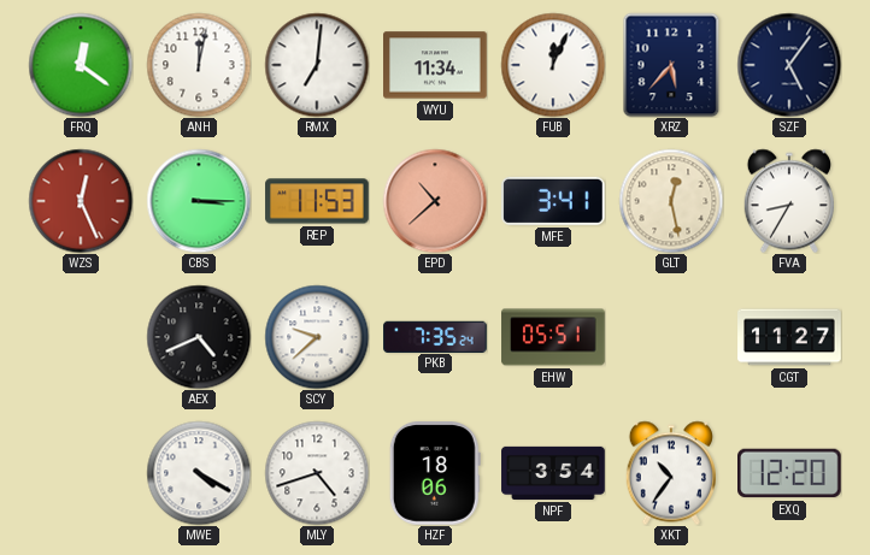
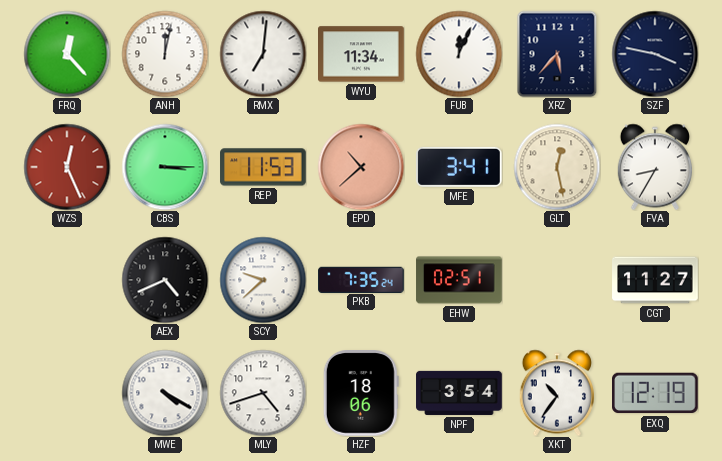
FRQ: 12:21 -> 12:23 (67, 54)
SZF: 5:06 -> 3:47 (655, 54)
EHW: 05:51 -> 02:51 (459, 280)
EXQ: 12:20 -> 12:19 (656, 393)
